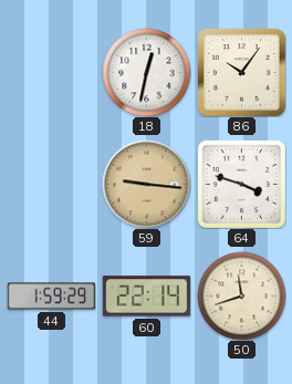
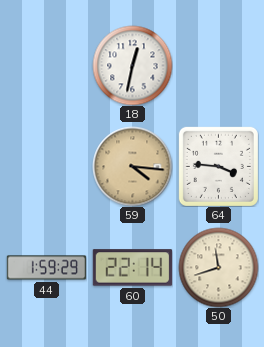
86: 10:06 -> none (241, 72)
59: 9:16 -> 4:16 (132, 166)
64: 3:48 -> 3:46 (218, 166)
